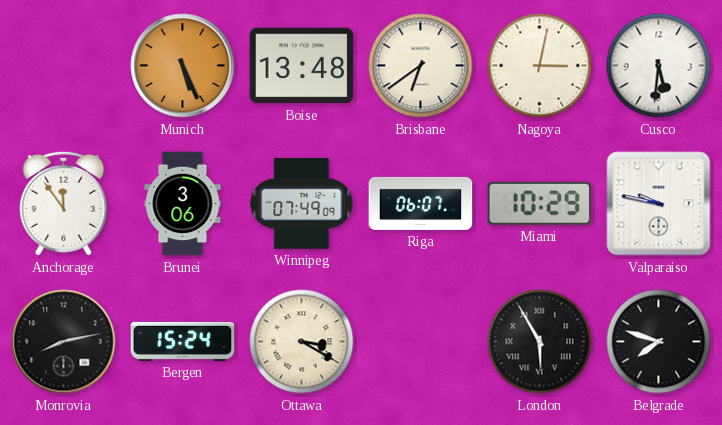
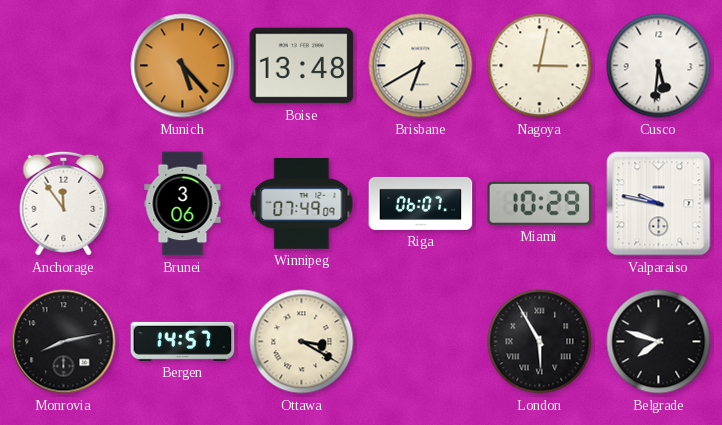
Munich: 5:26 -> 5:23 (183, 66)
Brisbane: 6:39 -> 6:40 (421, 66)
Bergen: 15:24 -> 14:57 (183, 341)
